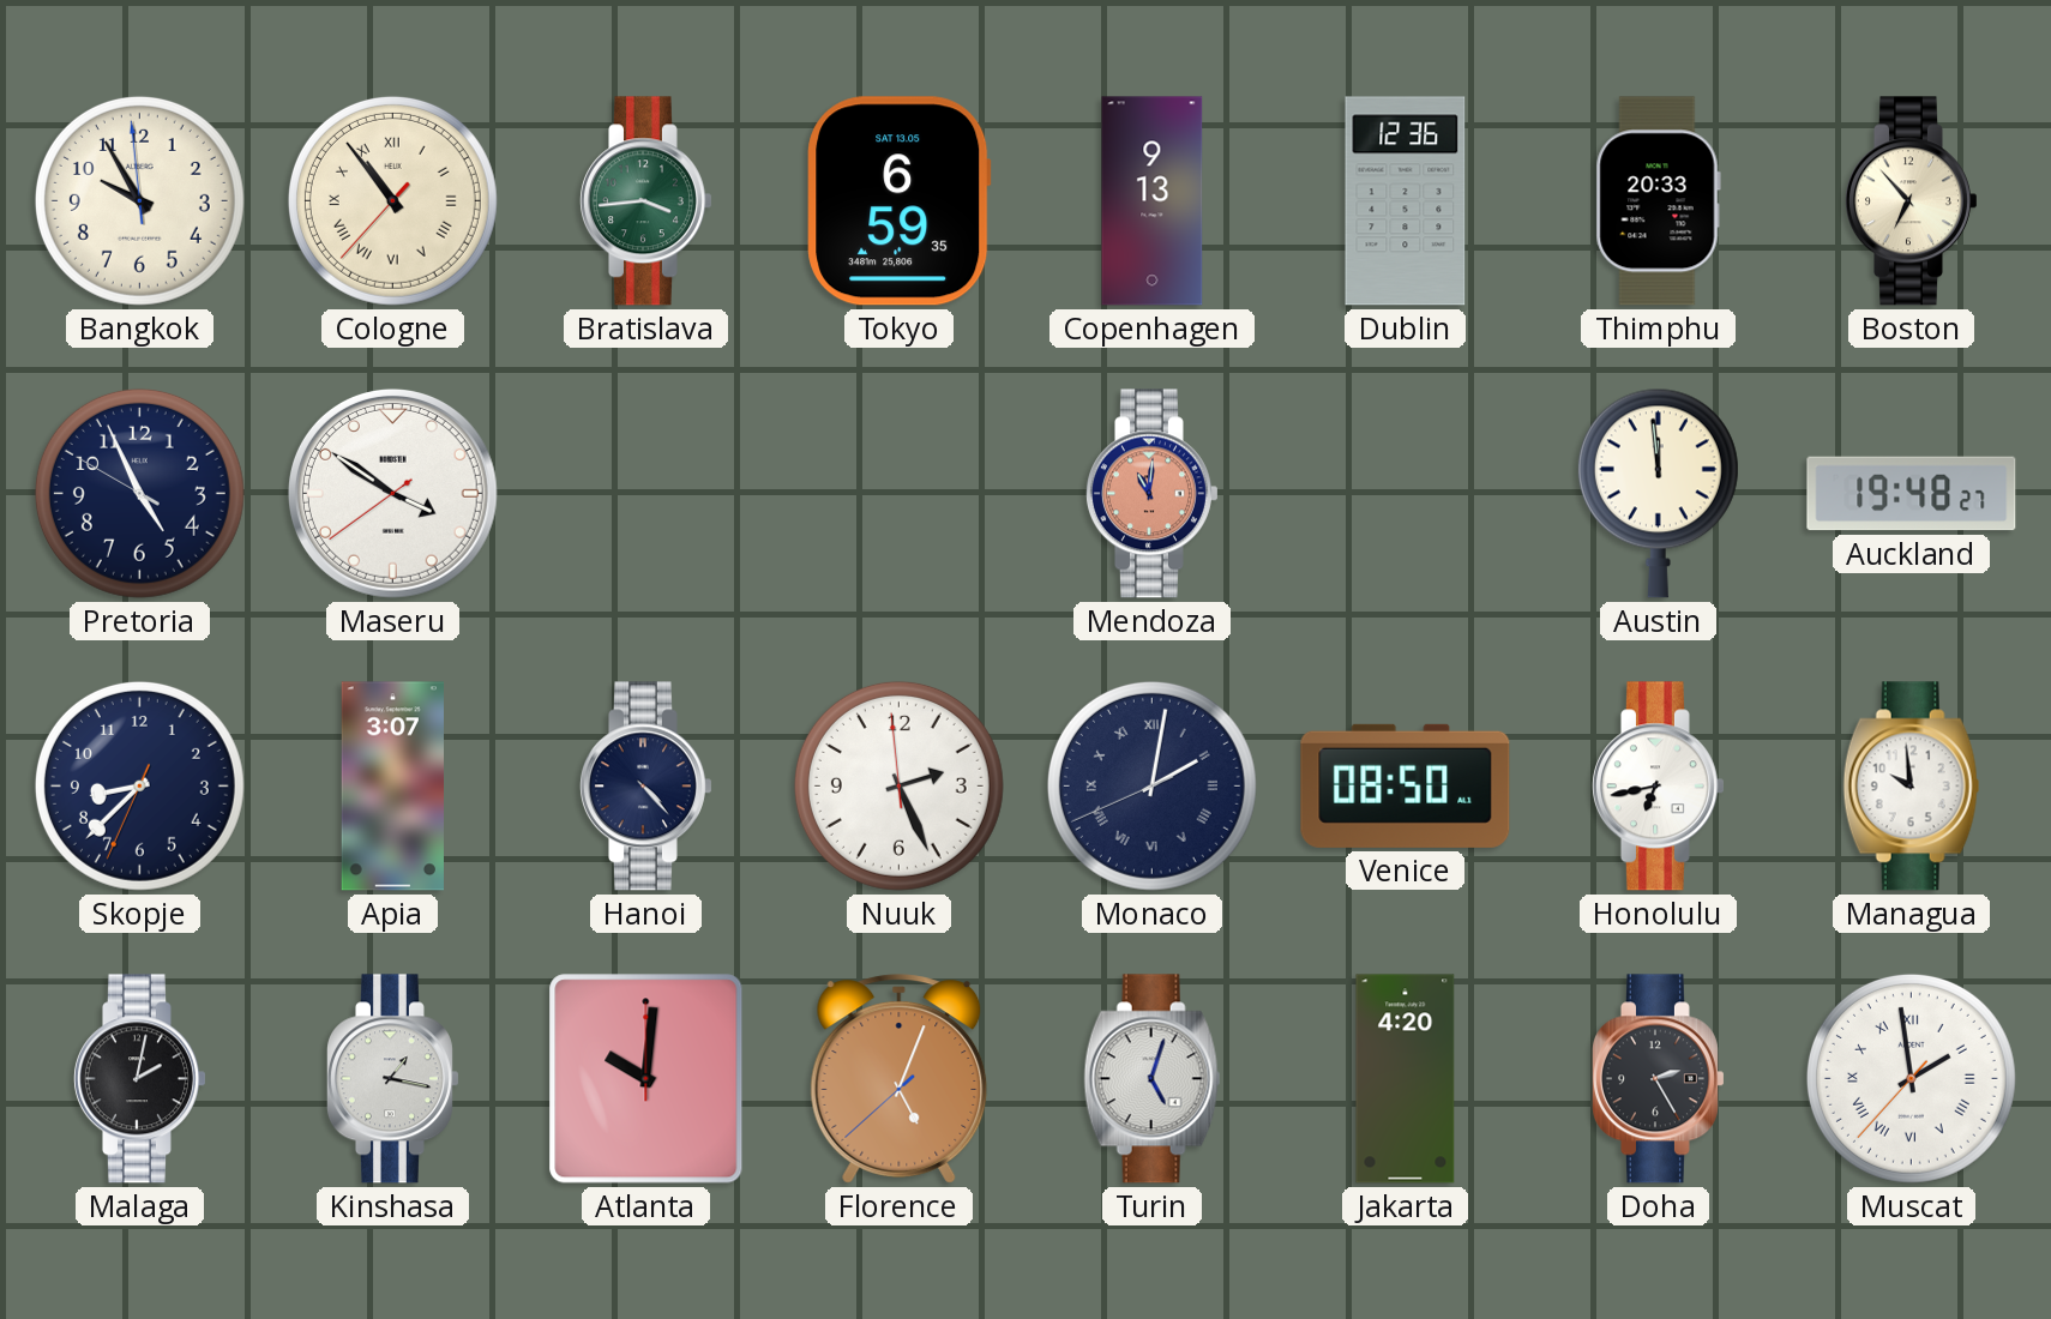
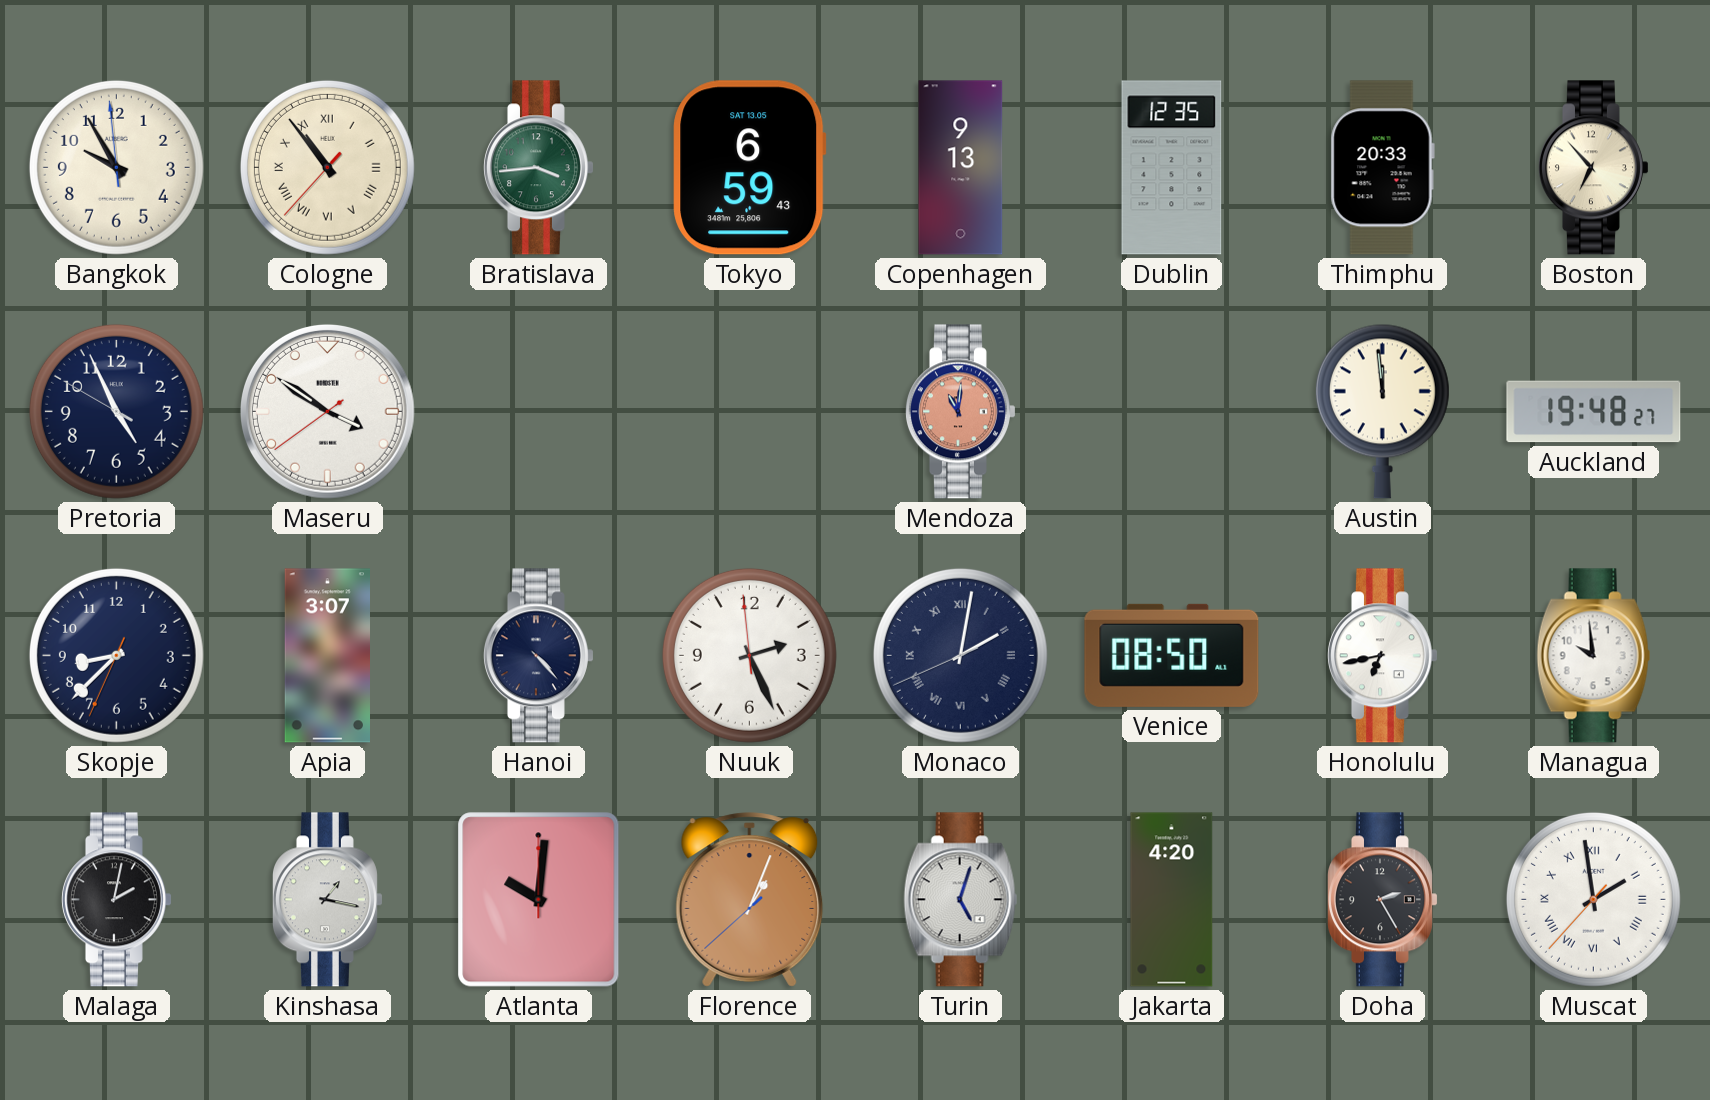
Tokyo: 6:59:35 -> 6:59:43 (750, 168)
Dublin: 12:36 -> 12:35 (1172, 168)
Florence: 5:03 -> 1:03 (750, 900)
